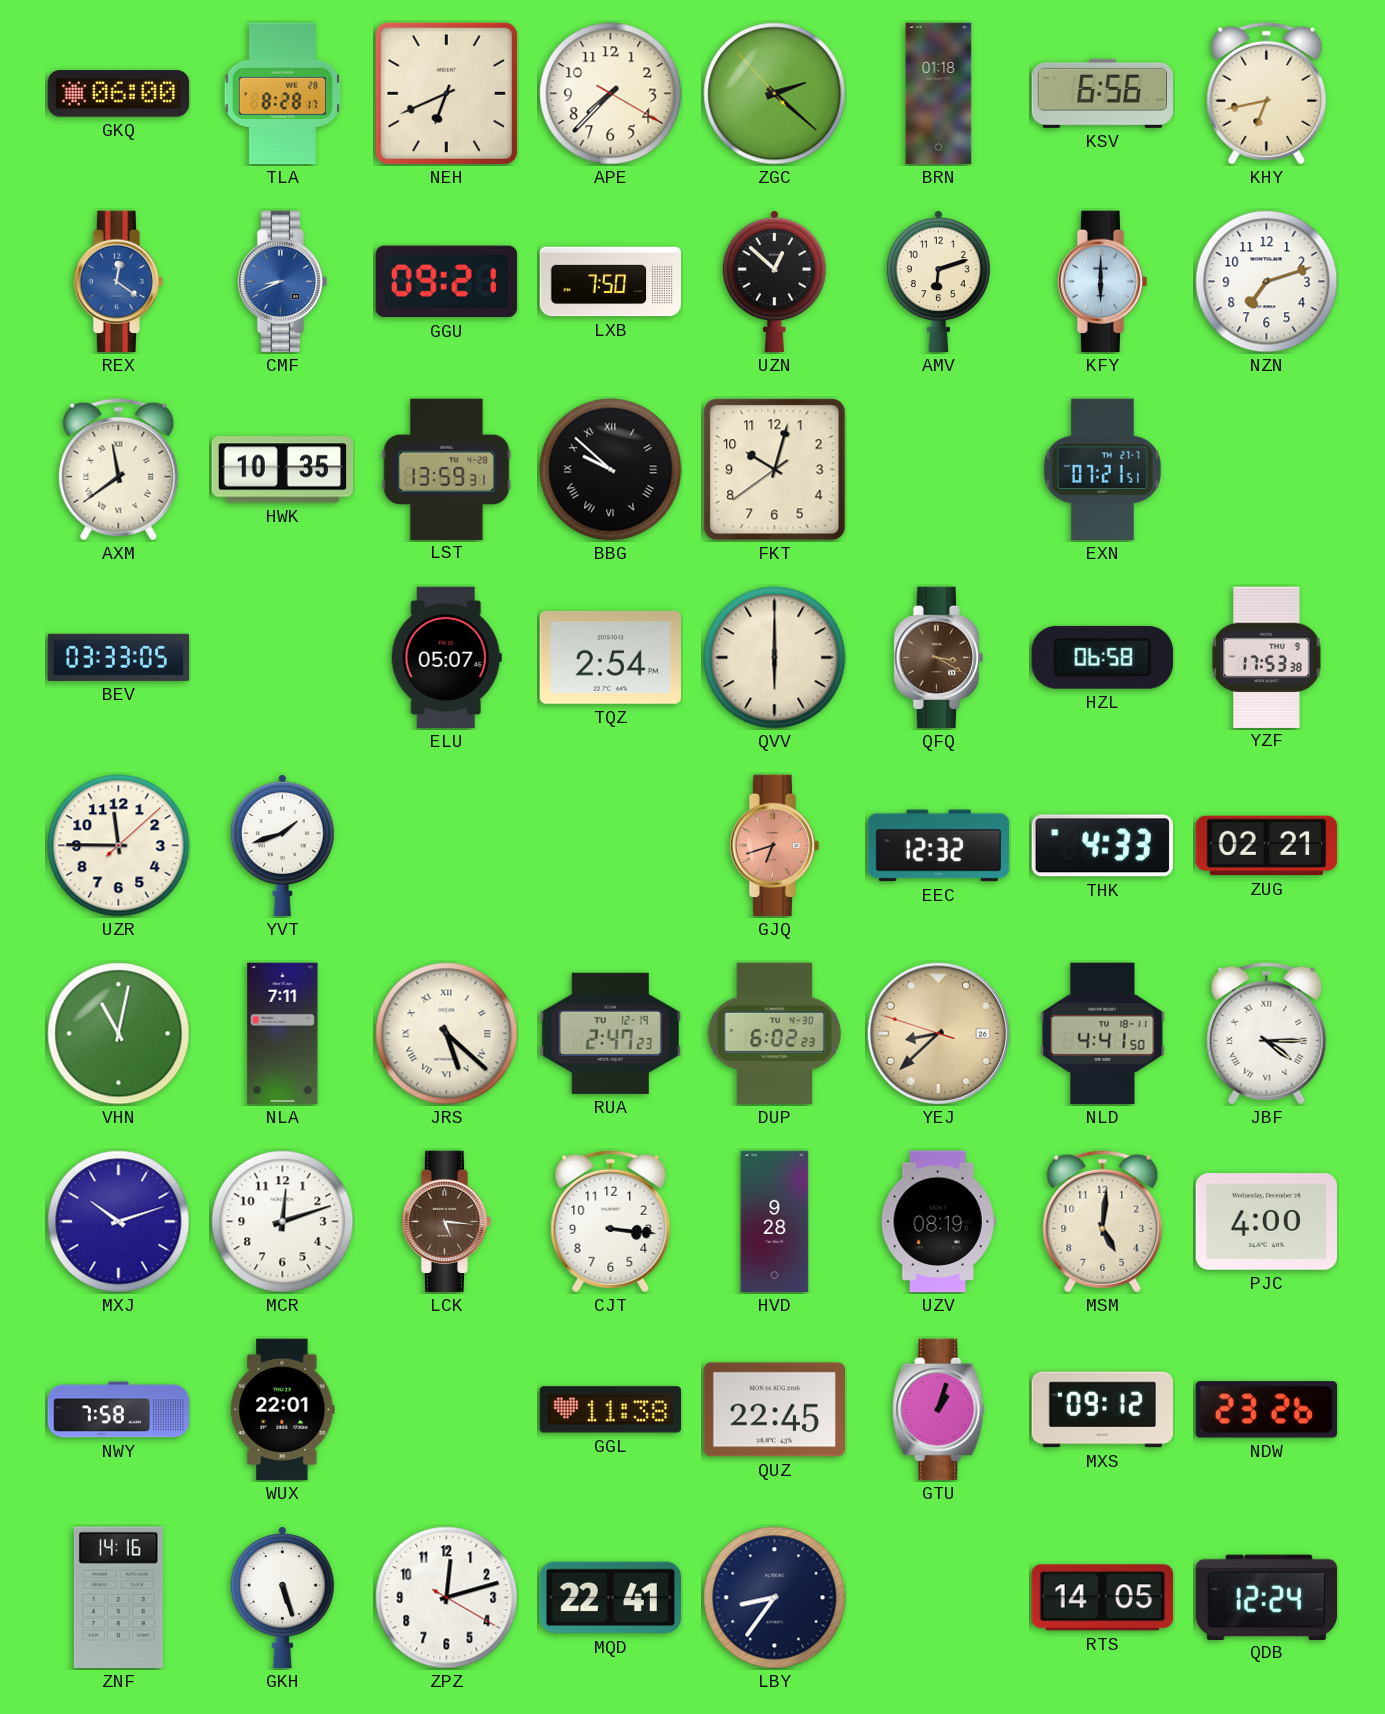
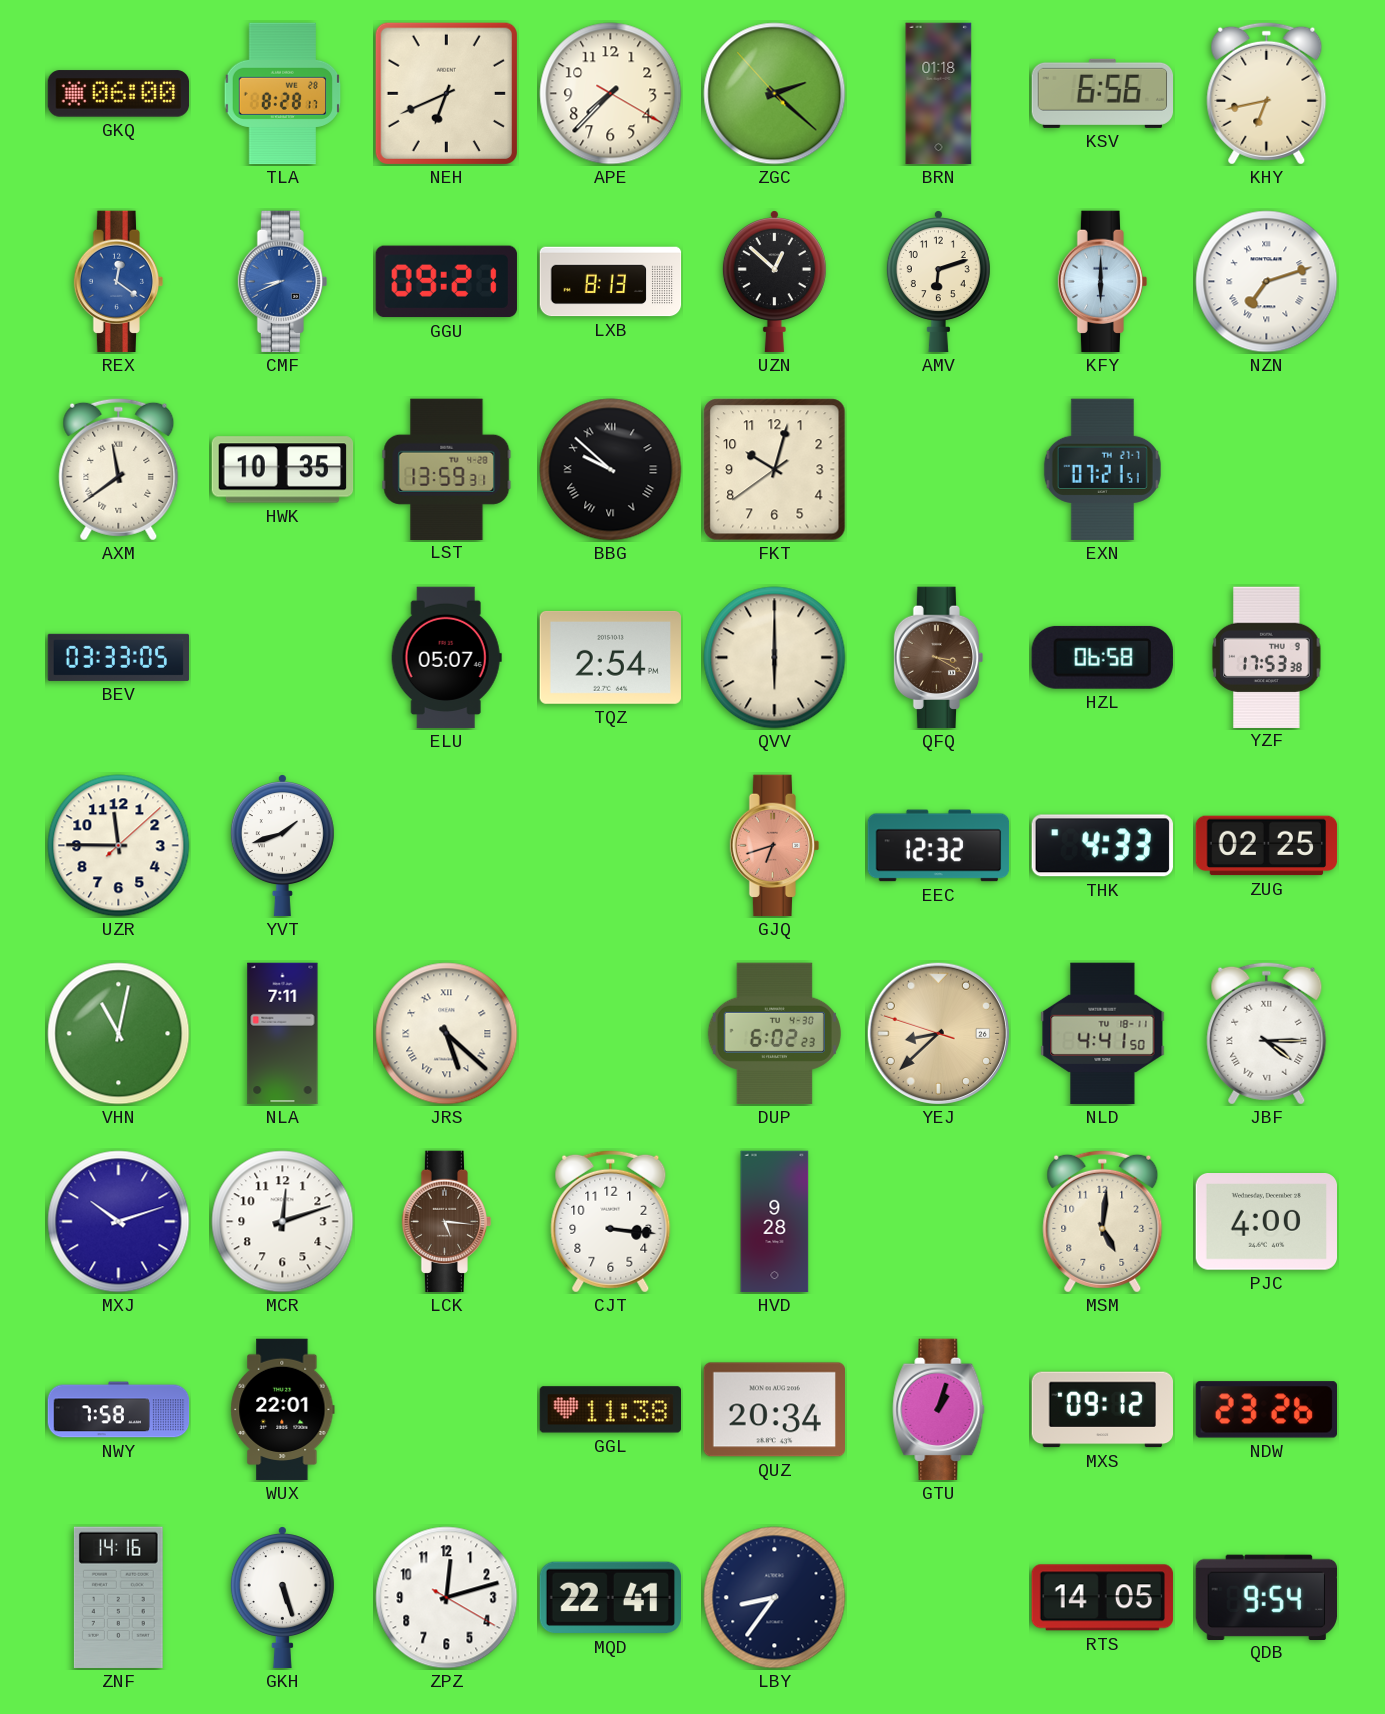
LXB: 7:50 -> 8:13 (611, 282)
NZN numerals: Arabic -> Roman (1267, 282)
ZUG: 02:21 -> 02:25 (1267, 846)
RUA: 2:47 -> none (610, 1033)
UZV: 08:19 -> none (938, 1222)
QUZ: 22:45 -> 20:34 (774, 1410)
QDB: 12:24 -> 9:54 (1266, 1597)
